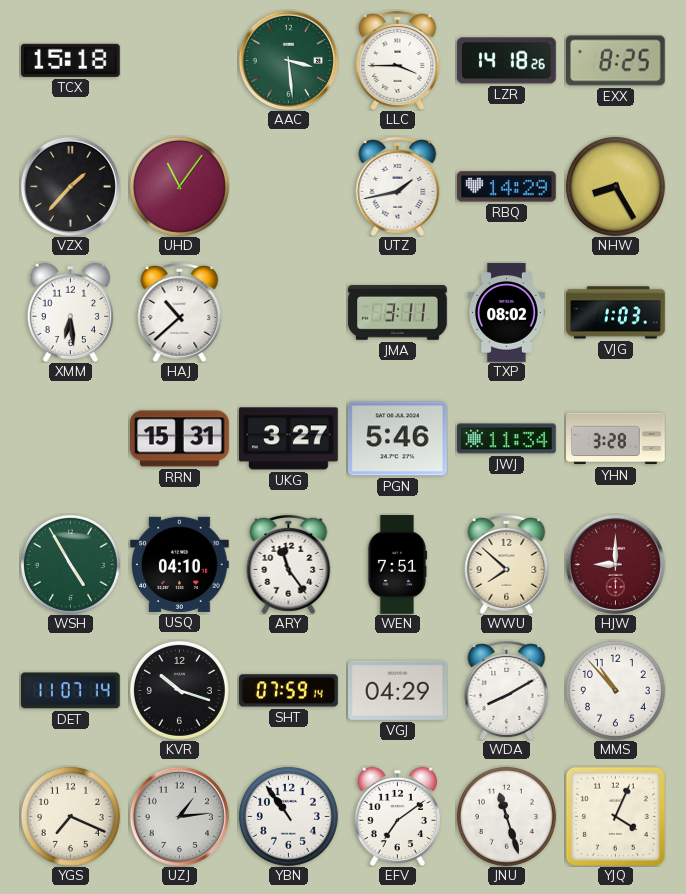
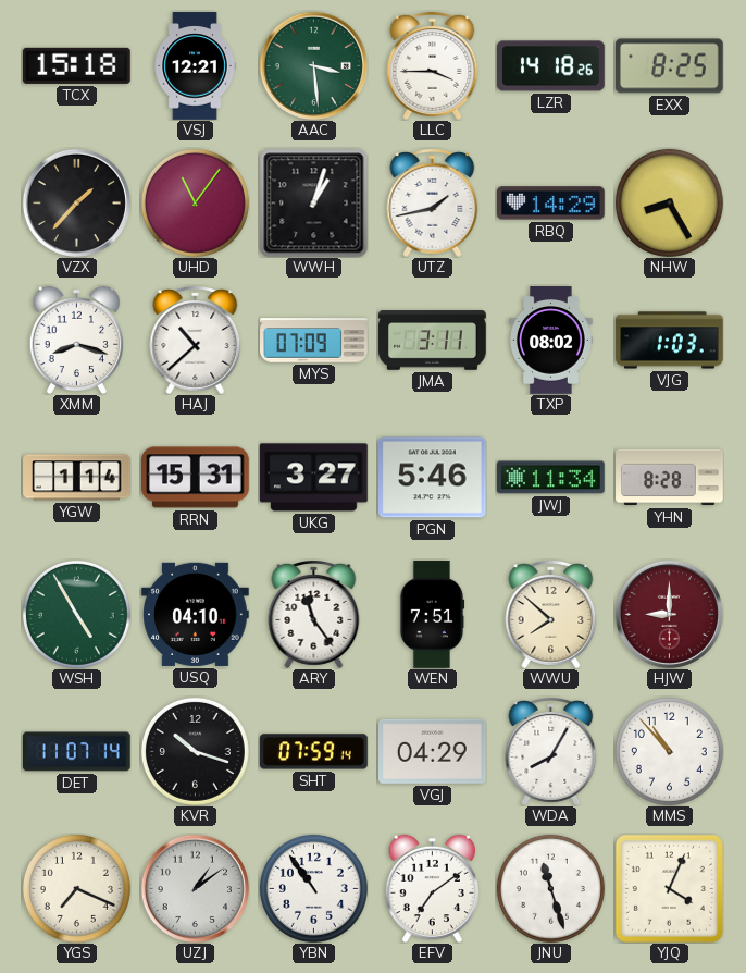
VSJ: none -> 12:21 (195, 66)
WWH: none -> 1:03 (313, 202)
XMM: 6:29 -> 8:18 (76, 340)
MYS: none -> 07:09 (314, 341)
YGW: none -> 1:14 (77, 478)
YHN: 3:28 -> 8:28 (670, 478)
WDA: 8:10 -> 8:05 (551, 752)
UZJ: 1:14 -> 1:09 (195, 888)
